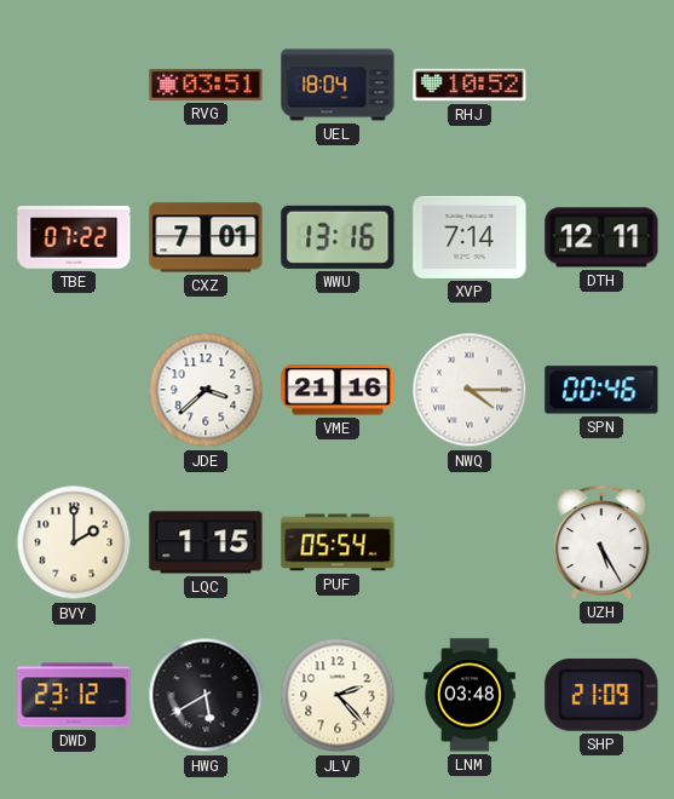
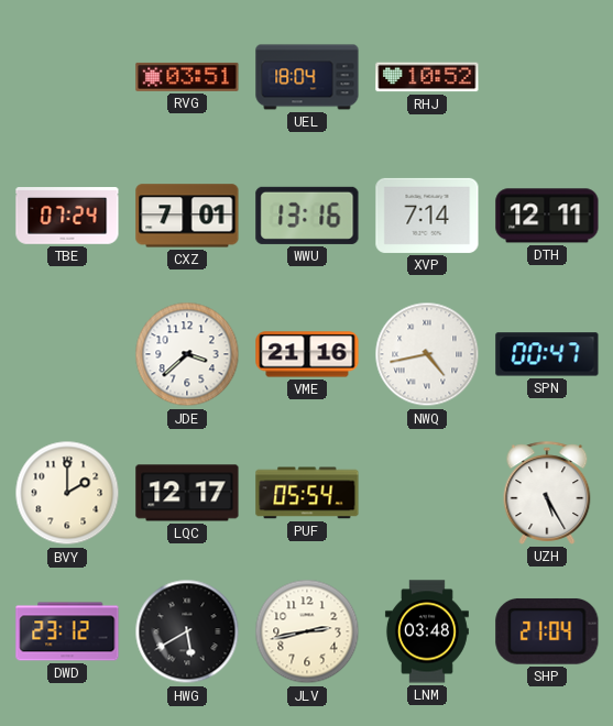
TBE: 07:22 -> 07:24 (67, 216)
NWQ: 4:15 -> 4:43 (427, 354)
SPN: 00:46 -> 00:47 (547, 354)
LQC: 1:15 -> 12:17 (187, 493)
JLV: 2:23 -> 2:43 (307, 631)
SHP: 21:09 -> 21:04 (547, 631)
